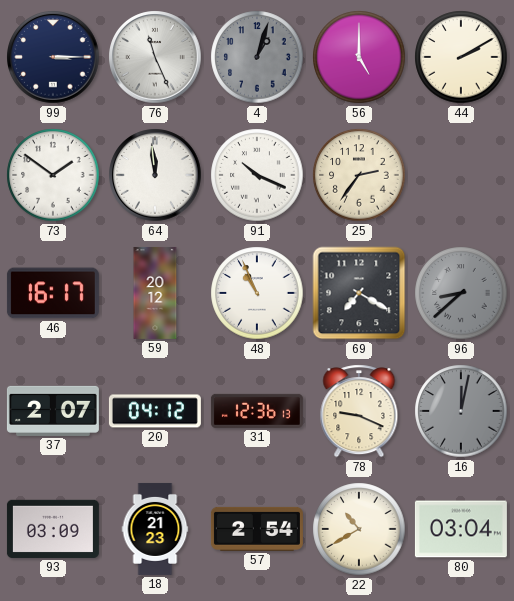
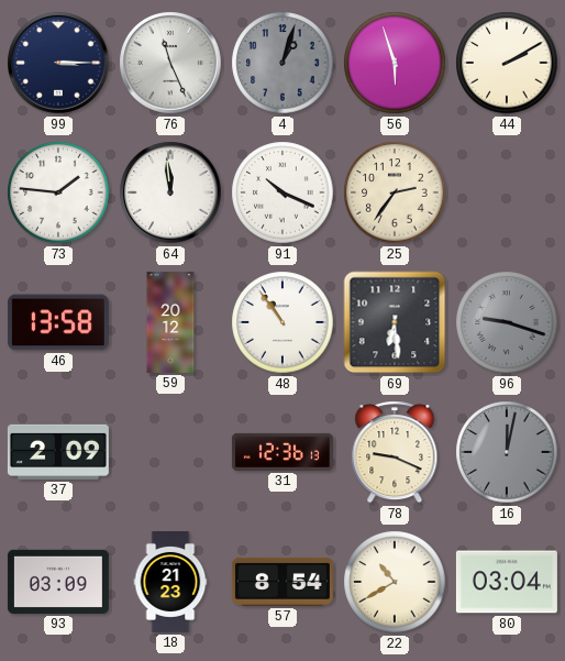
56: 5:00 -> 5:57 (395, 63)
73: 1:51 -> 1:46 (58, 192)
46: 16:17 -> 13:58 (58, 322)
48: 10:56 -> 10:54 (282, 322)
69: 7:20 -> 6:29 (395, 322)
96: 8:38 -> 9:18 (507, 322)
37: 2:07 -> 2:09 (58, 452)
20: 04:12 -> none (155, 411)
57: 2:54 -> 8:54 (282, 582)
